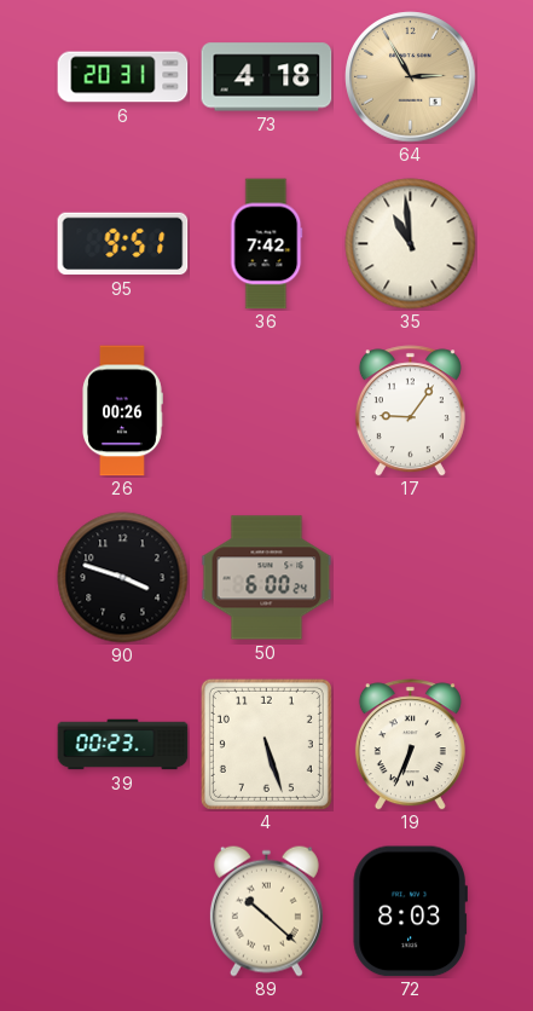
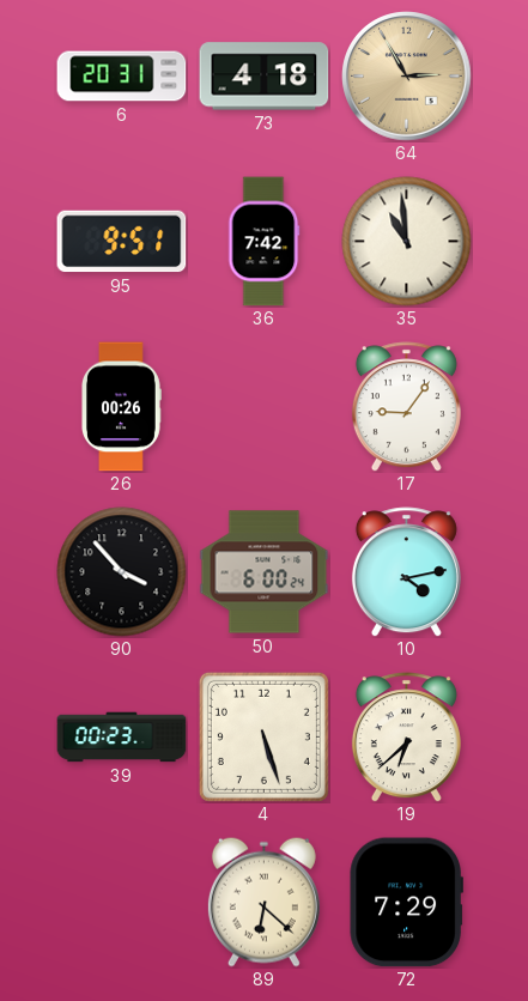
90: 3:48 -> 3:53 (122, 572)
10: none -> 4:13 (406, 572)
19: 6:34 -> 6:38 (406, 738)
89: 10:22 -> 6:22 (263, 902)
72: 8:03 -> 7:29 (406, 903)
